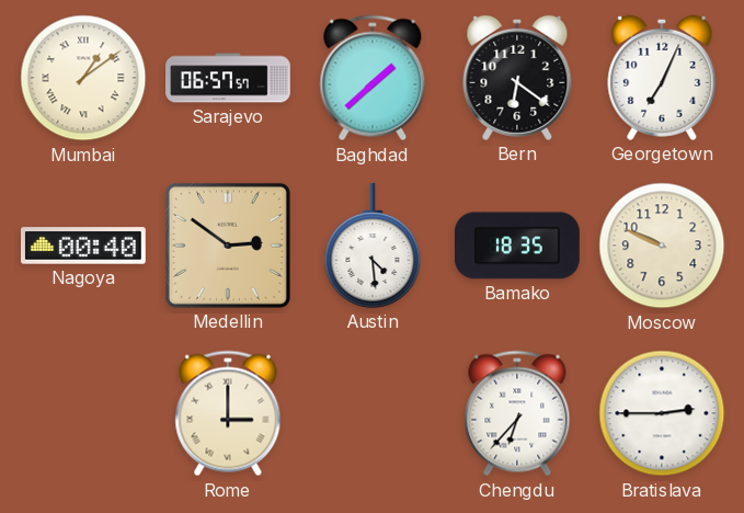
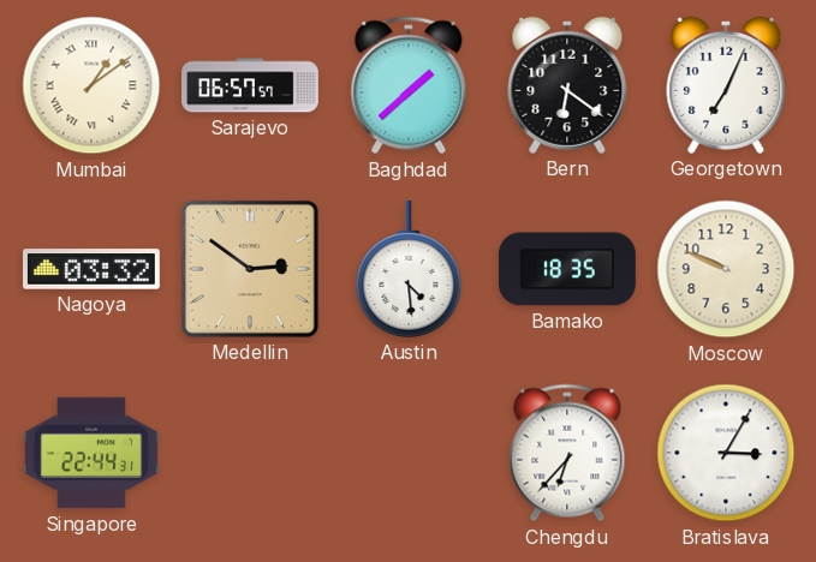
Nagoya: 00:40 -> 03:32 (93, 269)
Singapore: none -> 22:44 (93, 453)
Rome: 3:00 -> none (228, 413)
Bratislava: 2:45 -> 3:05 (726, 453)
